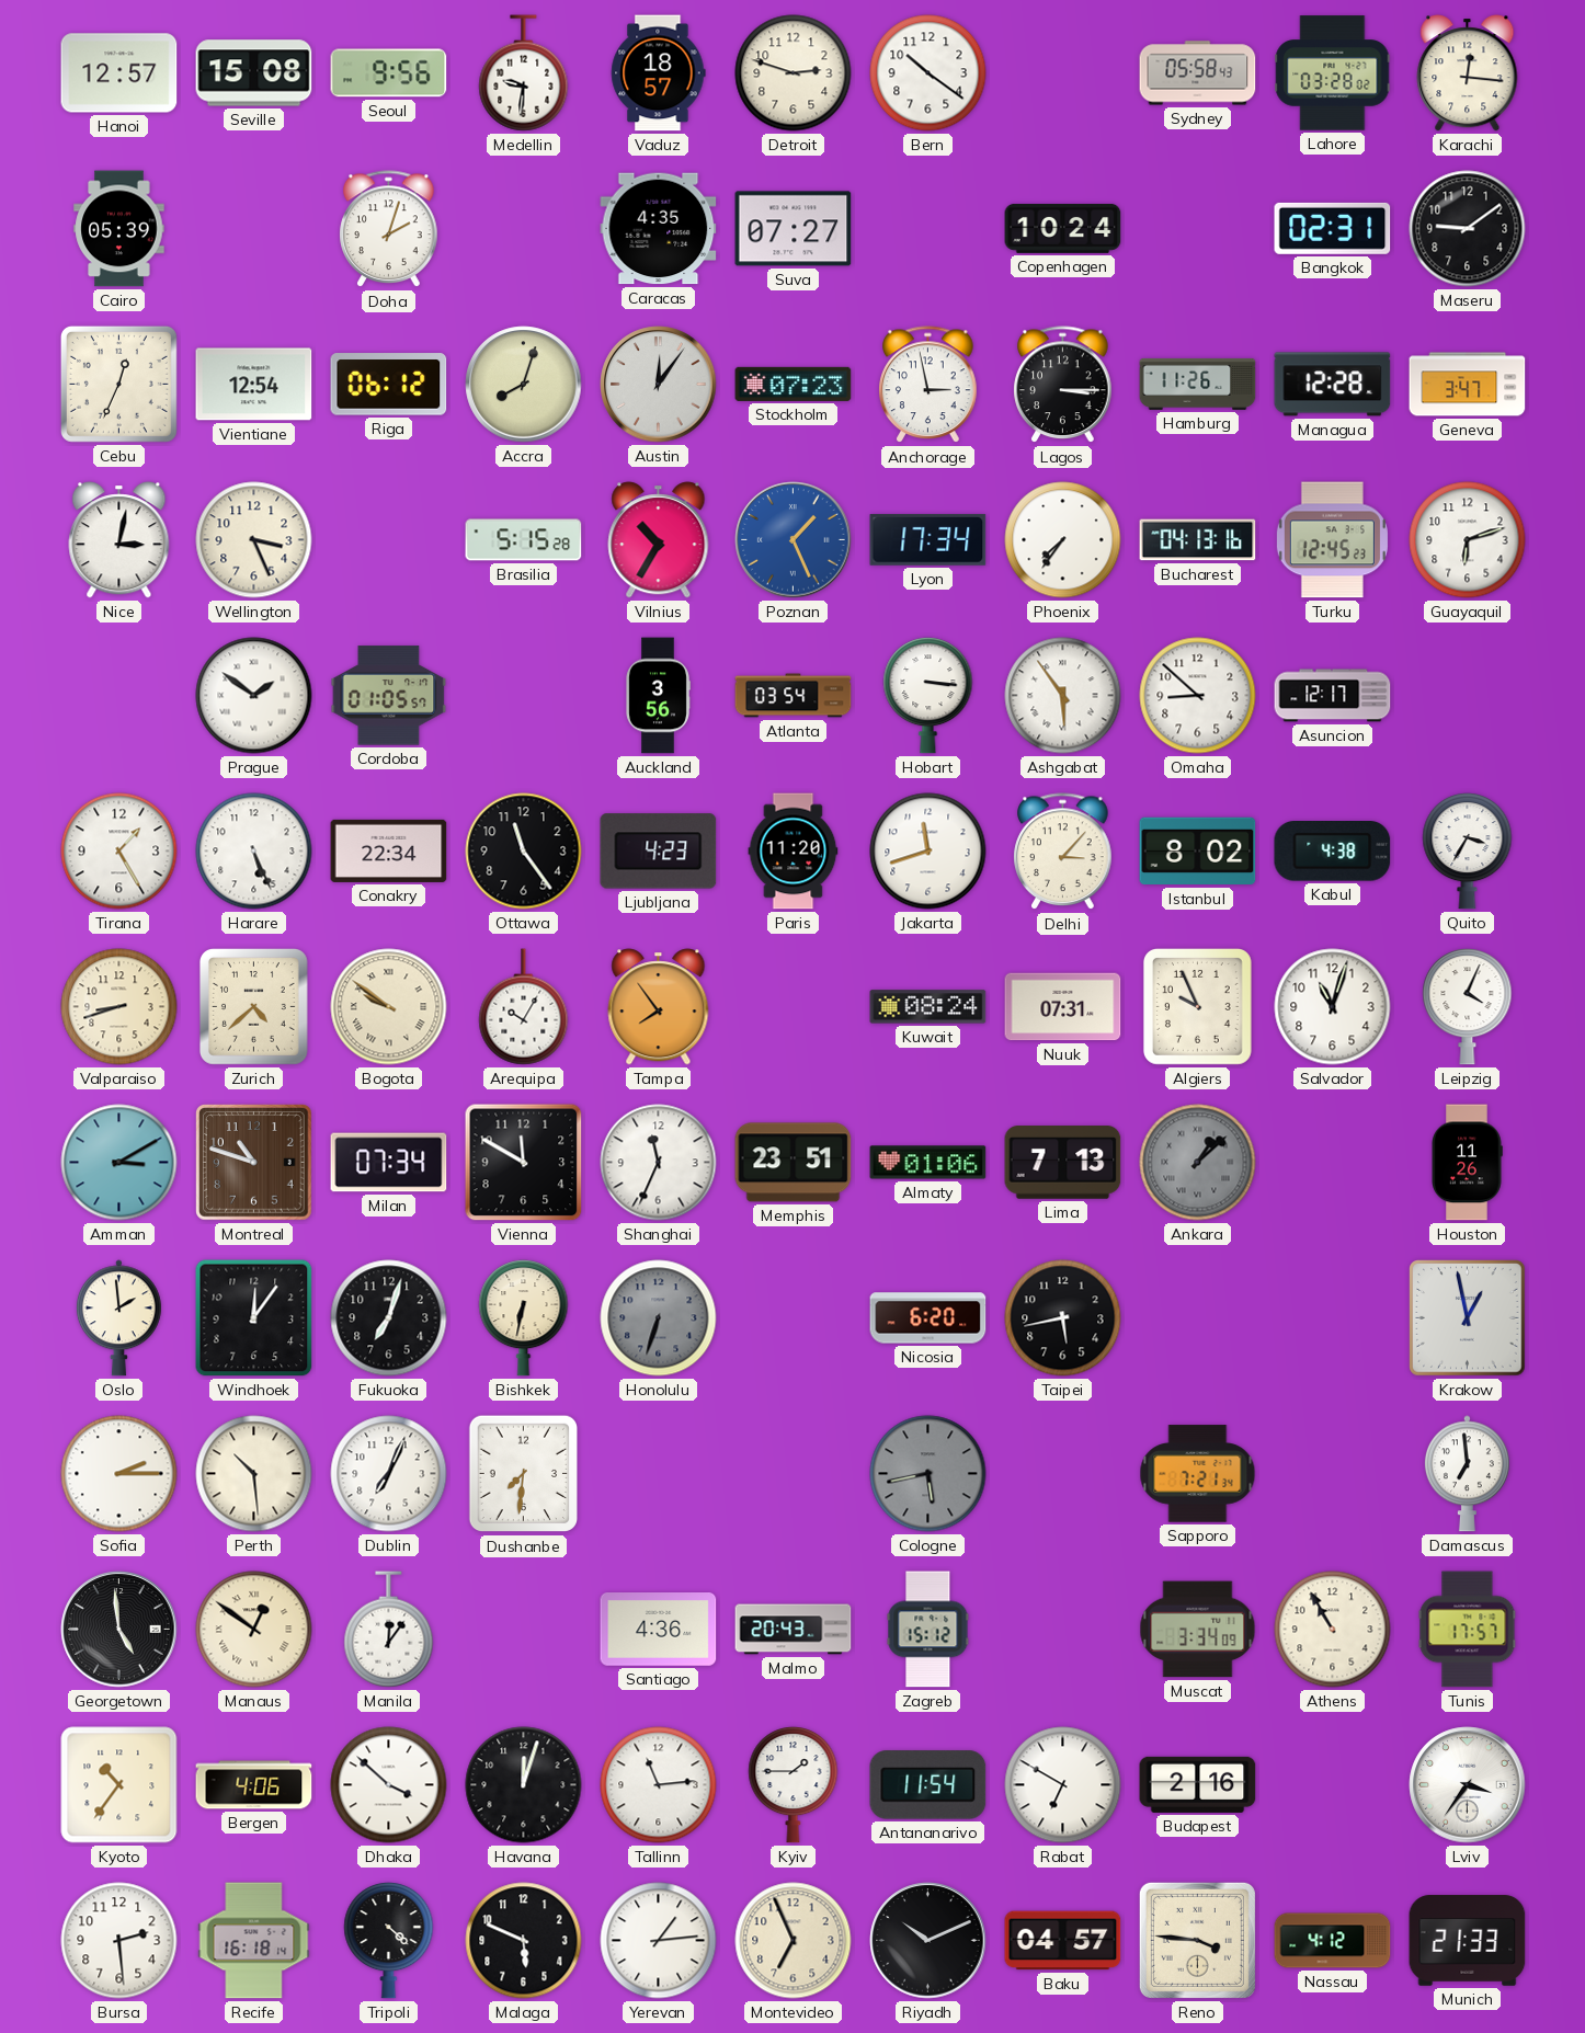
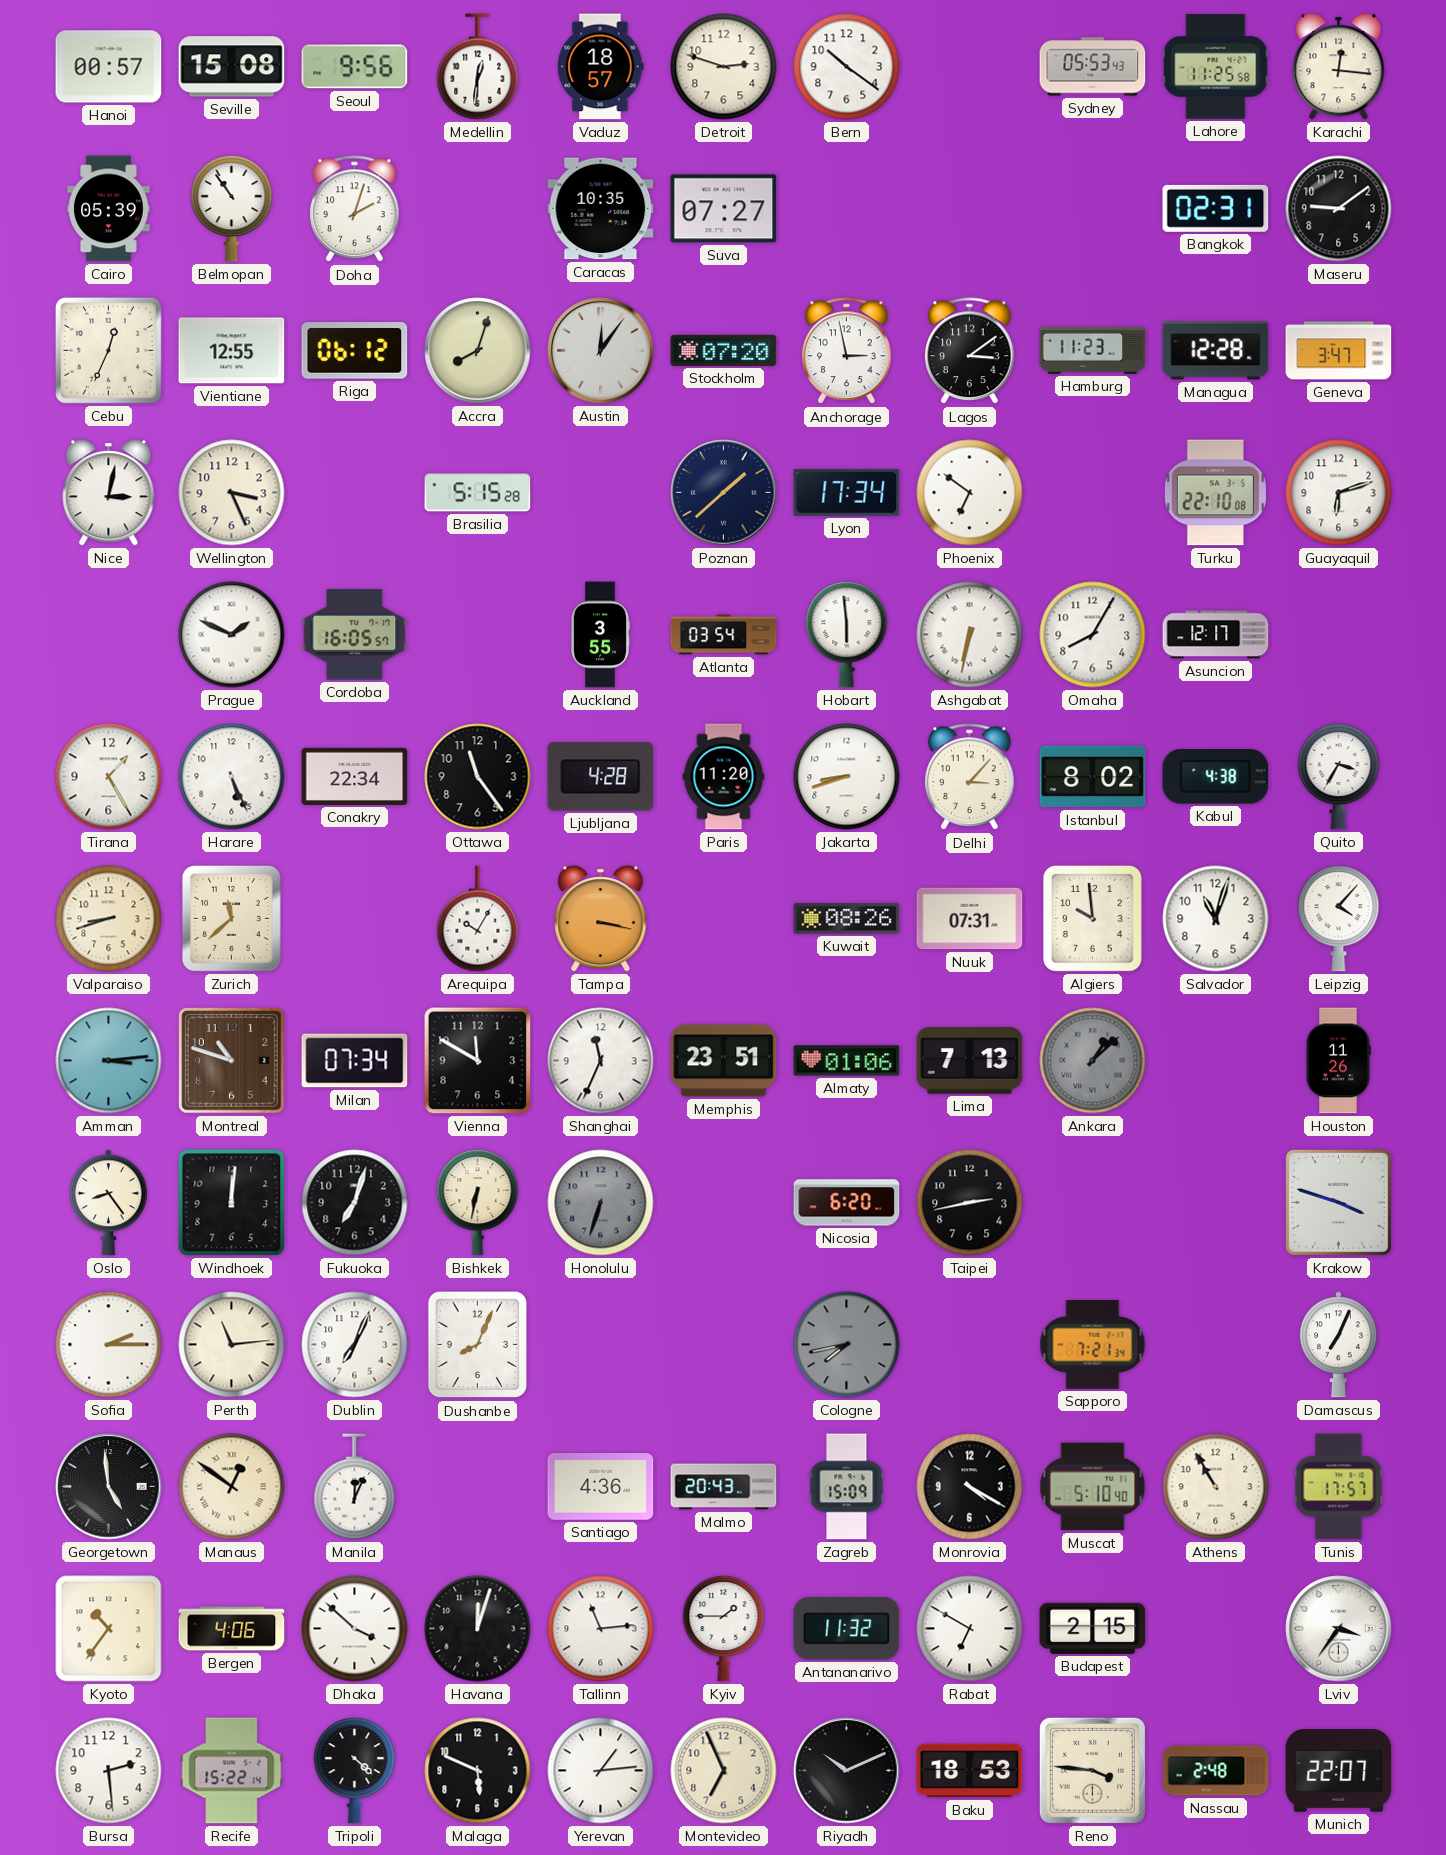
Hanoi: 12:57 -> 00:57 (109, 67)
Medellin: 9:31 -> 12:31 (478, 67)
Sydney: 05:58 -> 05:53 (1093, 67)
Lahore: 03:28 -> 11:25 (1216, 67)
Belmopan: none -> 10:54 (232, 209)
Caracas: 4:35 -> 10:35 (601, 209)
Copenhagen: 10:24 -> none (1063, 228)
Vientiane: 12:54 -> 12:55 (232, 351)
Stockholm: 07:23 -> 07:20 (724, 350)
Lagos: 3:15 -> 3:09 (970, 351)
Hamburg: 11:26 -> 11:23 (1093, 350)
Vilnius: 10:35 -> none (659, 540)
Poznan: 1:26 -> 1:38 (724, 493)
Poznan dial: blue -> navy (724, 493)
Phoenix: 7:36 -> 6:51 (970, 493)
Bucharest: 04:13 -> none (1198, 540)
Turku: 12:45 -> 22:10 (1215, 493)
Prague: 1:51 -> 1:49 (232, 635)
Cordoba: 01:05 -> 16:05 (355, 635)
Auckland: 3:56 -> 3:55 (600, 635)
Hobart: 3:16 -> 5:59 (847, 635)
Ashgabat: 5:54 -> 6:32 (970, 635)
Omaha: 8:52 -> 8:05 (1093, 635)
Ljubljana: 4:23 -> 4:28 (601, 777)
Jakarta: 11:42 -> 8:42 (847, 777)
Zurich: 4:38 -> 11:38 (231, 919)
Bogota: 9:51 -> none (389, 1007)
Tampa: 7:54 -> 3:17 (601, 919)
Kuwait: 08:24 -> 08:26 (847, 919)
Algiers: 9:56 -> 9:59 (1092, 919)
Leipzig: 4:04 -> 4:07 (1339, 919)
Amman: 3:10 -> 3:14 (109, 1061)
Oslo: 1:59 -> 8:24 (108, 1203)
Windhoek: 12:06 -> 12:01 (232, 1203)
Taipei: 5:43 -> 2:43 (970, 1203)
Krakow: 12:58 -> 3:48 (1339, 1203)
Perth: 10:29 -> 11:14 (232, 1345)
Dushanbe: 7:31 -> 8:04 (477, 1345)
Cologne: 5:43 -> 7:43 (847, 1345)
Damascus: 6:59 -> 7:04 (1338, 1345)
Manila: 12:06 -> 12:04 (355, 1487)
Zagreb: 15:12 -> 15:09 (847, 1487)
Monrovia: none -> 4:20 (970, 1487)
Muscat: 3:34 -> 5:10 (1093, 1487)
Antananarivo: 11:54 -> 11:32 (847, 1629)
Budapest: 2:16 -> 2:15 (1093, 1628)
Recife: 16:18 -> 15:22 (232, 1771)
Baku: 04:57 -> 18:53 (970, 1771)
Nassau: 4:12 -> 2:48 (1216, 1771)
Munich: 21:33 -> 22:07 (1339, 1771)
